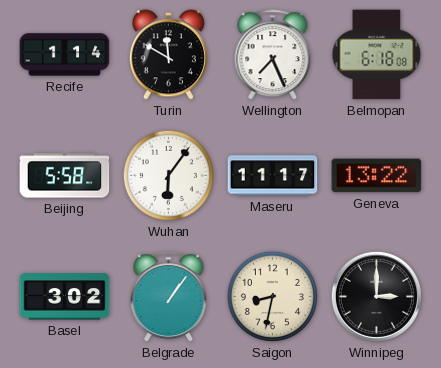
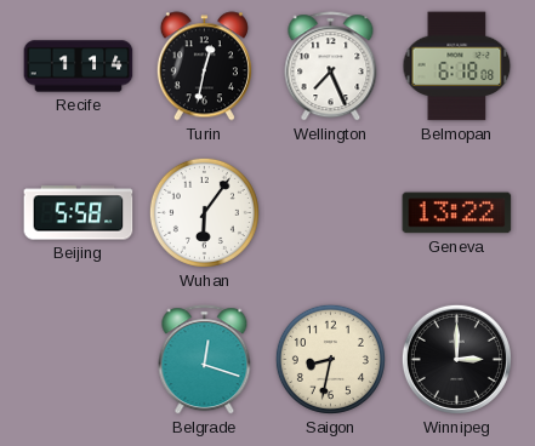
Turin: 11:50 -> 12:32 (204, 67)
Maseru: 11:17 -> none (273, 176)
Basel: 3:02 -> none (65, 297)
Belgrade: 1:06 -> 12:18 (205, 360)
